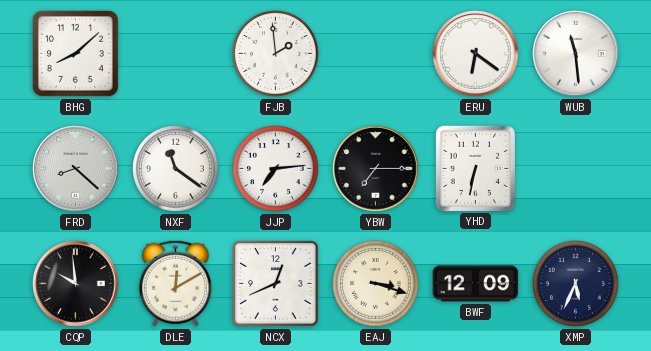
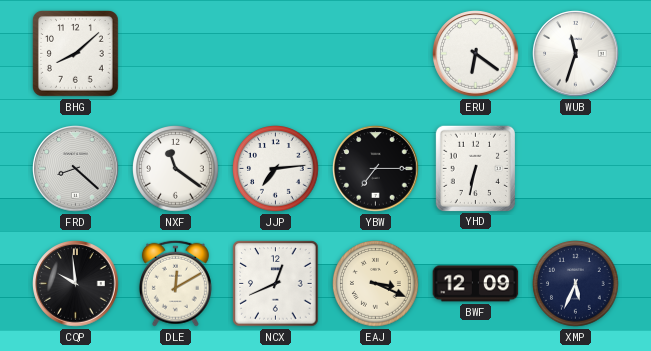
FJB: 1:59 -> none (276, 54)
WUB: 11:29 -> 11:33 (576, 54)
EAJ: 3:18 -> 3:19 (376, 284)
